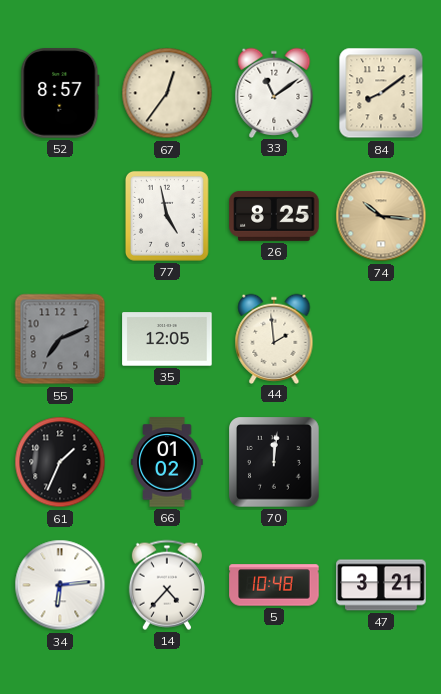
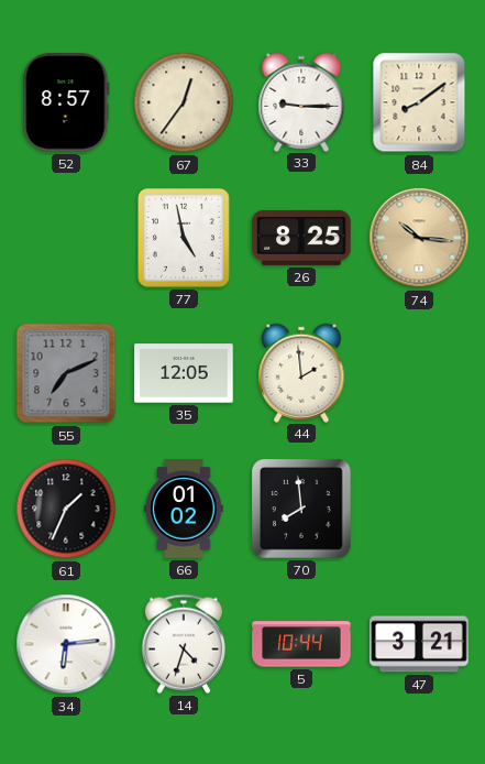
33: 11:09 -> 9:15 (301, 101)
70: 12:01 -> 7:59 (302, 510)
14: 4:37 -> 4:33 (184, 644)
5: 10:48 -> 10:44 (301, 644)
